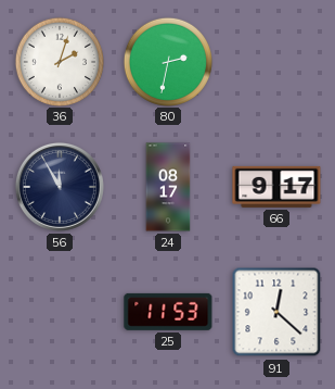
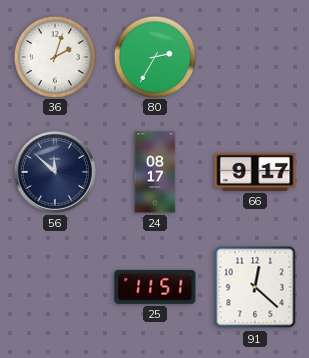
80: 2:32 -> 2:35 (154, 56)
56: 11:55 -> 11:52 (55, 172)
25: 11:53 -> 11:51 (155, 287)
